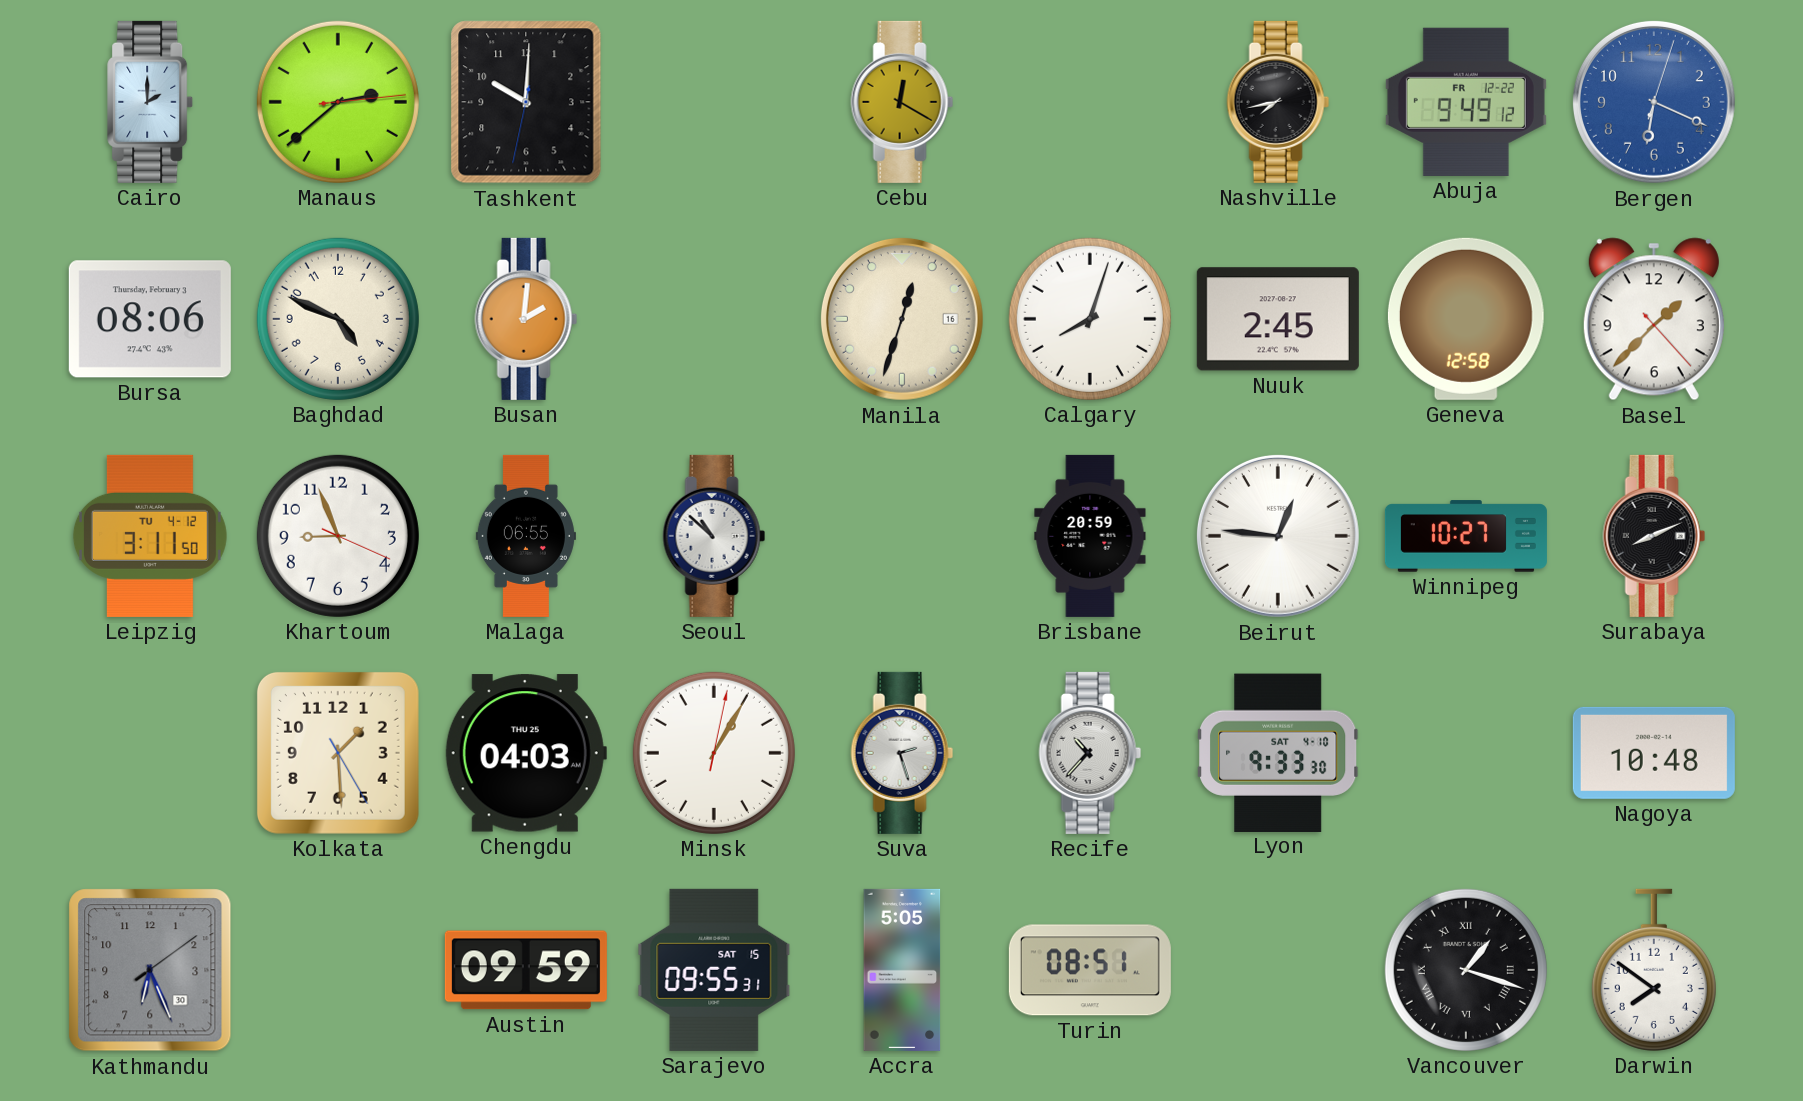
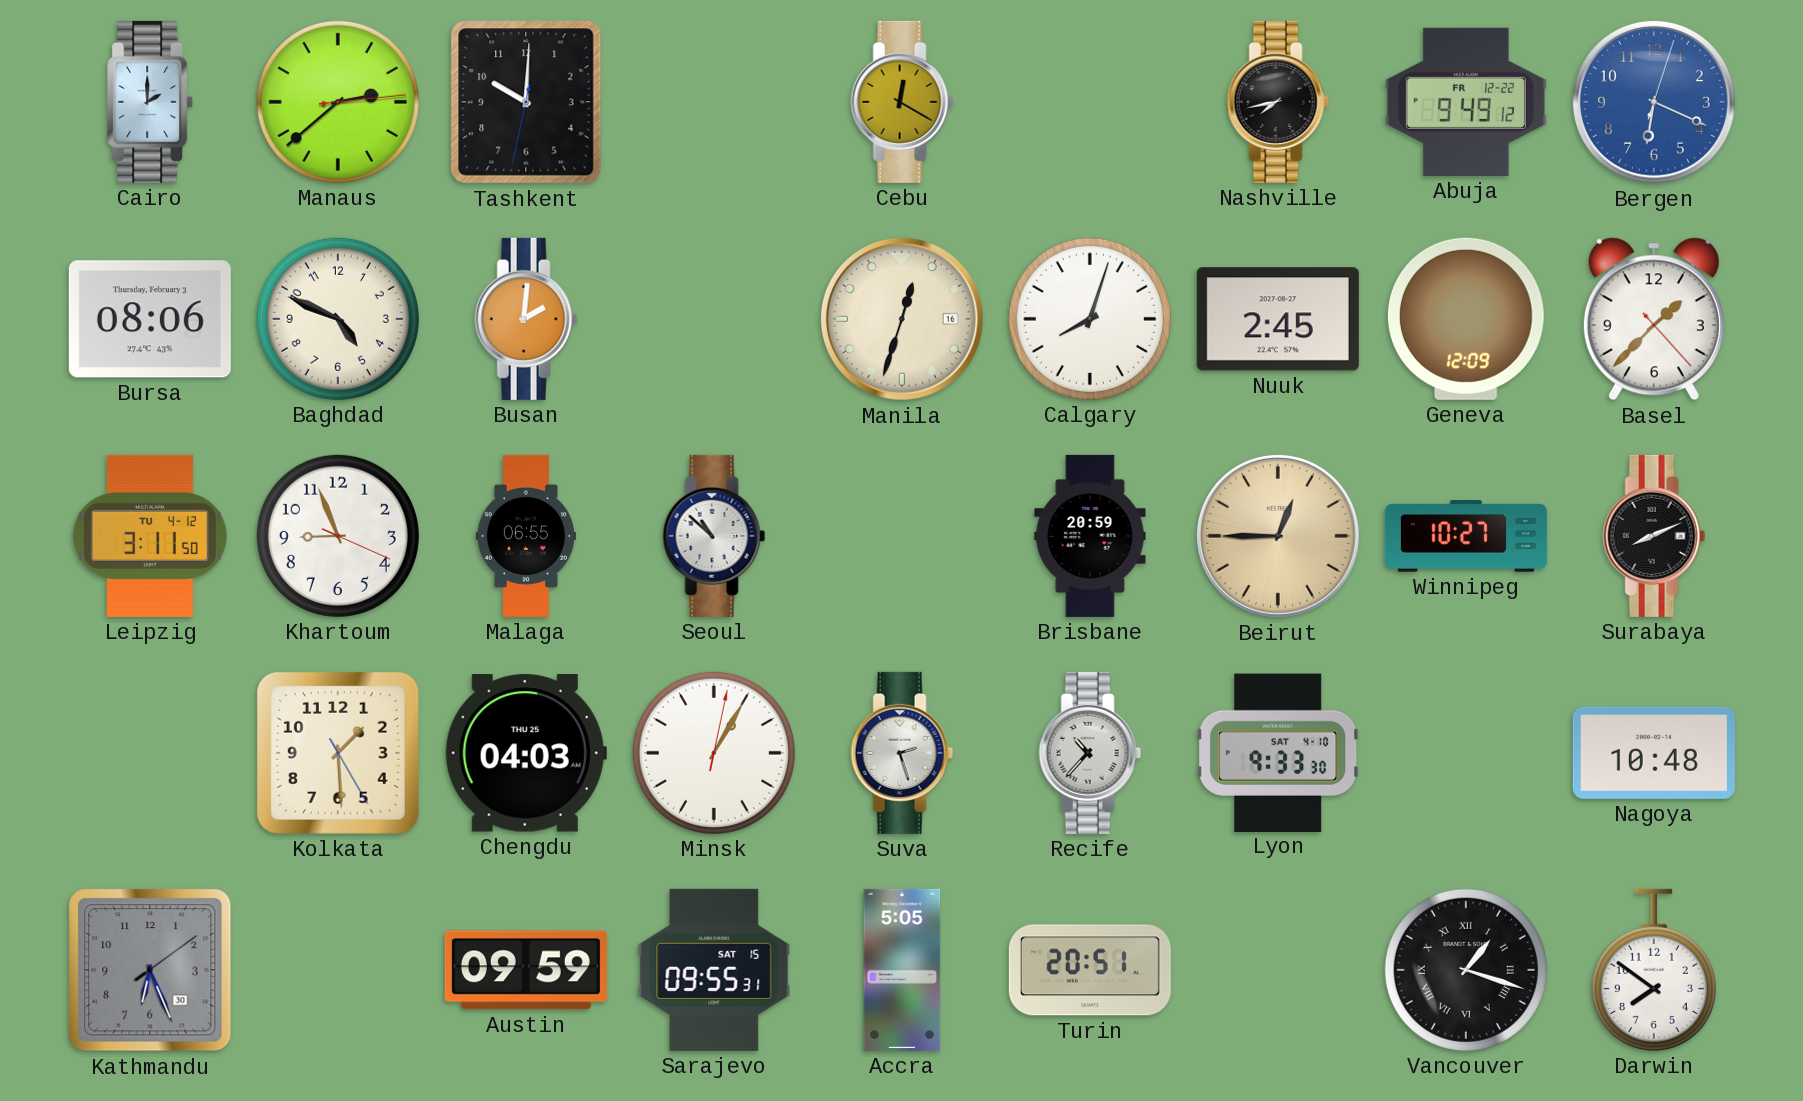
Geneva: 12:58 -> 12:09 (1466, 319)
Beirut: 12:46 -> 12:45 (1278, 536)
Beirut dial: white -> champagne (1278, 536)
Turin: 08:51 -> 20:51 (1090, 970)
